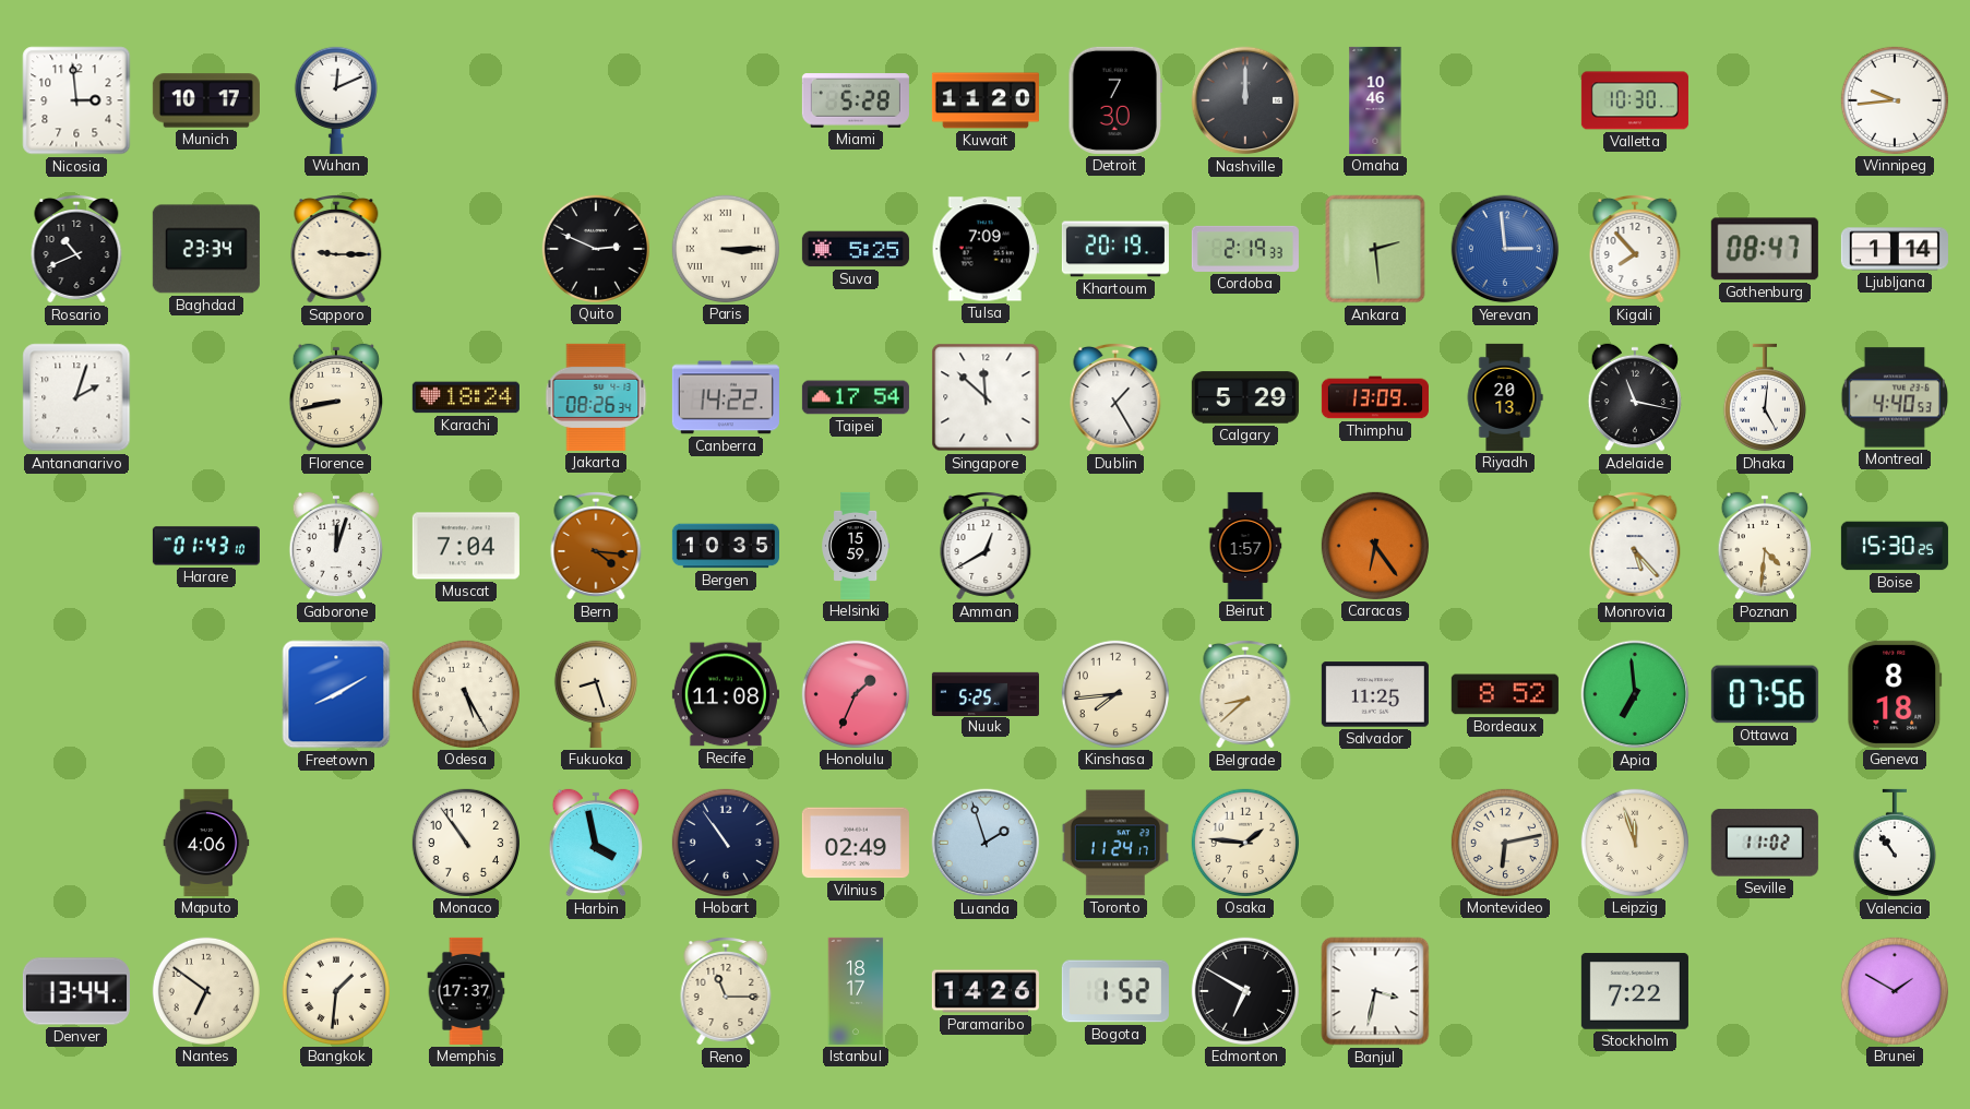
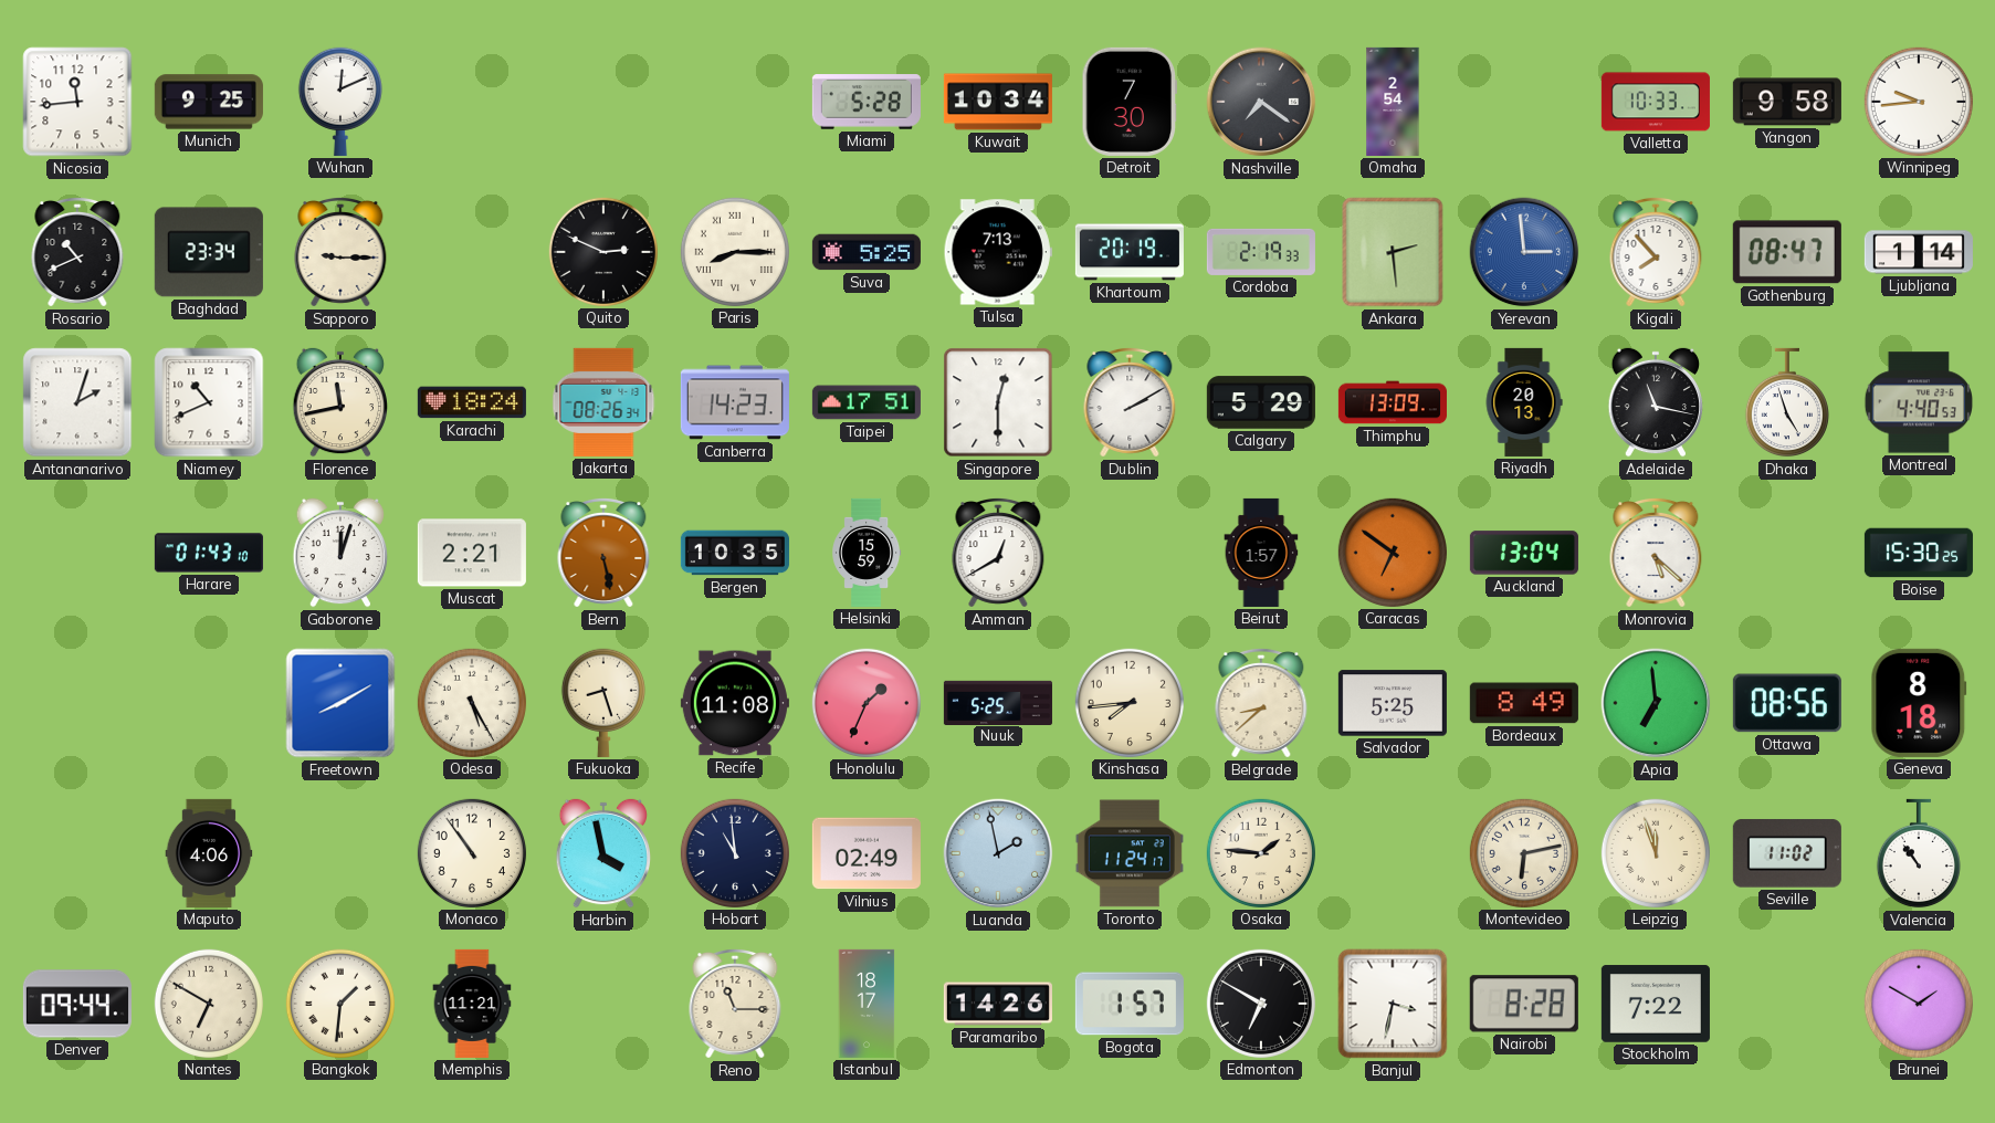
Nicosia: 2:59 -> 11:44 (77, 102)
Munich: 10:17 -> 9:25 (209, 102)
Kuwait: 11:20 -> 10:34 (998, 102)
Nashville: 12:00 -> 7:21 (1261, 102)
Omaha: 10:46 -> 2:54 (1393, 102)
Valletta: 10:30 -> 10:33 (1656, 102)
Yangon: none -> 9:58 (1787, 102)
Paris: 3:15 -> 8:15 (735, 252)
Tulsa: 7:09 -> 7:13 (998, 252)
Niamey: none -> 10:41 (209, 402)
Florence: 8:43 -> 11:43 (340, 402)
Canberra: 14:22 -> 14:23 (735, 402)
Taipei: 17:54 -> 17:51 (867, 402)
Singapore: 11:52 -> 12:30 (998, 402)
Dublin: 1:25 -> 2:10 (1130, 402)
Dhaka: 5:01 -> 4:57 (1787, 402)
Muscat: 7:04 -> 2:21 (472, 553)
Bern: 4:16 -> 5:28 (603, 553)
Caracas: 6:24 -> 6:51 (1393, 553)
Auckland: none -> 13:04 (1524, 553)
Monrovia: 5:23 -> 5:22 (1656, 553)
Poznan: 4:31 -> none (1765, 546)
Salvador: 11:25 -> 5:25 (1393, 703)
Bordeaux: 8:52 -> 8:49 (1524, 703)
Ottawa: 07:56 -> 08:56 (1787, 703)
Hobart: 10:54 -> 10:59 (735, 853)
Luanda: 1:57 -> 1:58 (998, 853)
Denver: 13:44 -> 09:44 (77, 1004)
Nantes: 6:51 -> 6:50 (209, 1004)
Memphis: 17:37 -> 11:21 (472, 1004)
Bogota: 1:52 -> 1:57 (1130, 1004)
Nairobi: none -> 8:28 (1524, 1004)
